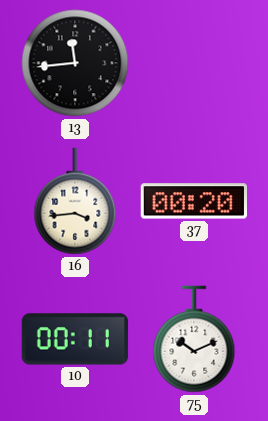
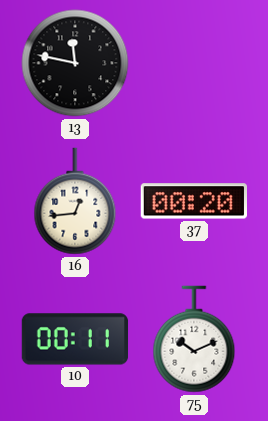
13: 11:44 -> 11:47 (75, 63)
16: 3:44 -> 12:44 (75, 201)
